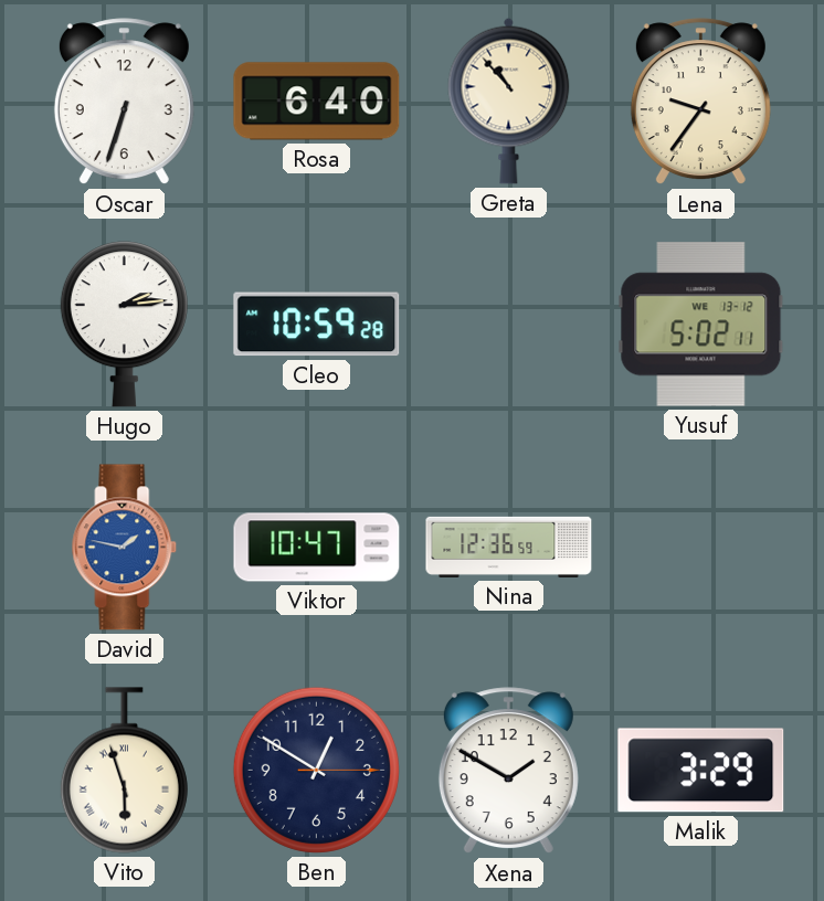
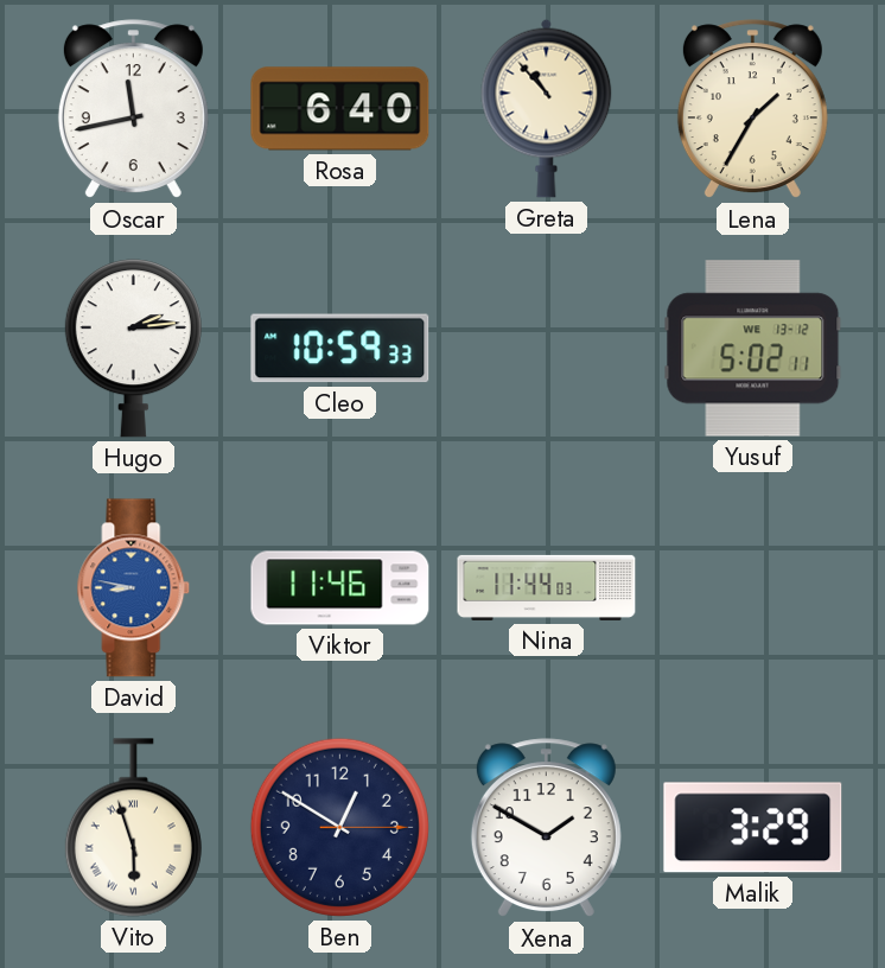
Oscar: 6:33 -> 11:43 (133, 109)
Lena: 9:36 -> 1:35 (752, 109)
Cleo: 10:59:28 -> 10:59:33 (340, 349)
David: 1:47 -> 8:47 (134, 588)
Viktor: 10:47 -> 11:46 (340, 588)
Nina: 12:36 -> 11:44 (547, 587)
